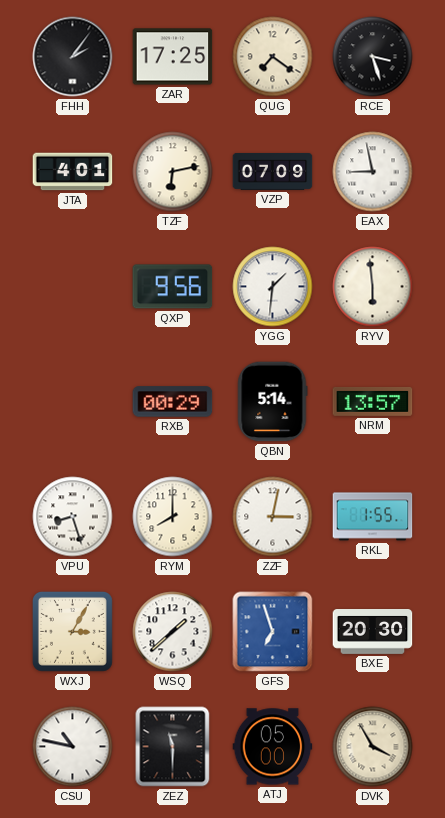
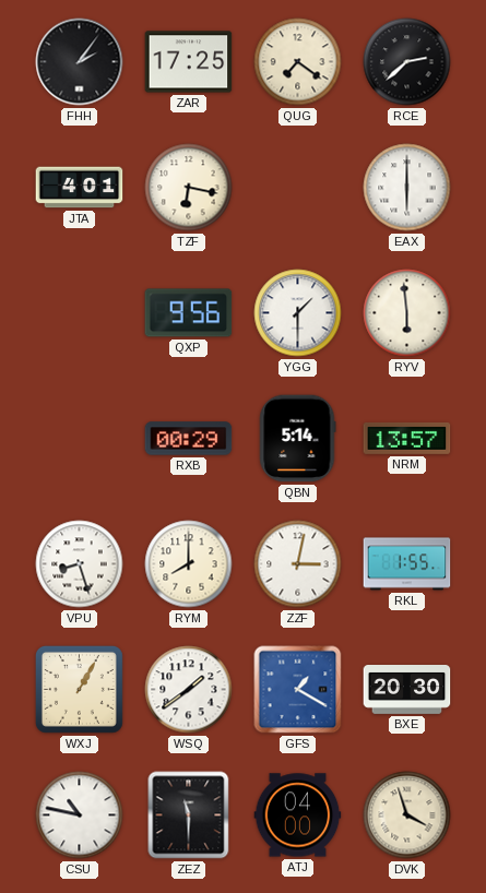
RCE: 3:27 -> 2:38 (407, 62)
TZF: 6:13 -> 6:17 (189, 188)
VZP: 07:09 -> none (273, 171)
EAX: 8:58 -> 6:00 (407, 188)
YGG: 1:31 -> 1:30 (298, 313)
WXJ: 3:05 -> 1:05 (79, 689)
WSQ: 1:38 -> 1:39 (189, 690)
GFS: 6:57 -> 1:20 (298, 690)
ATJ: 05:00 -> 04:00 (298, 815)
DVK: 3:55 -> 3:57 (407, 815)
